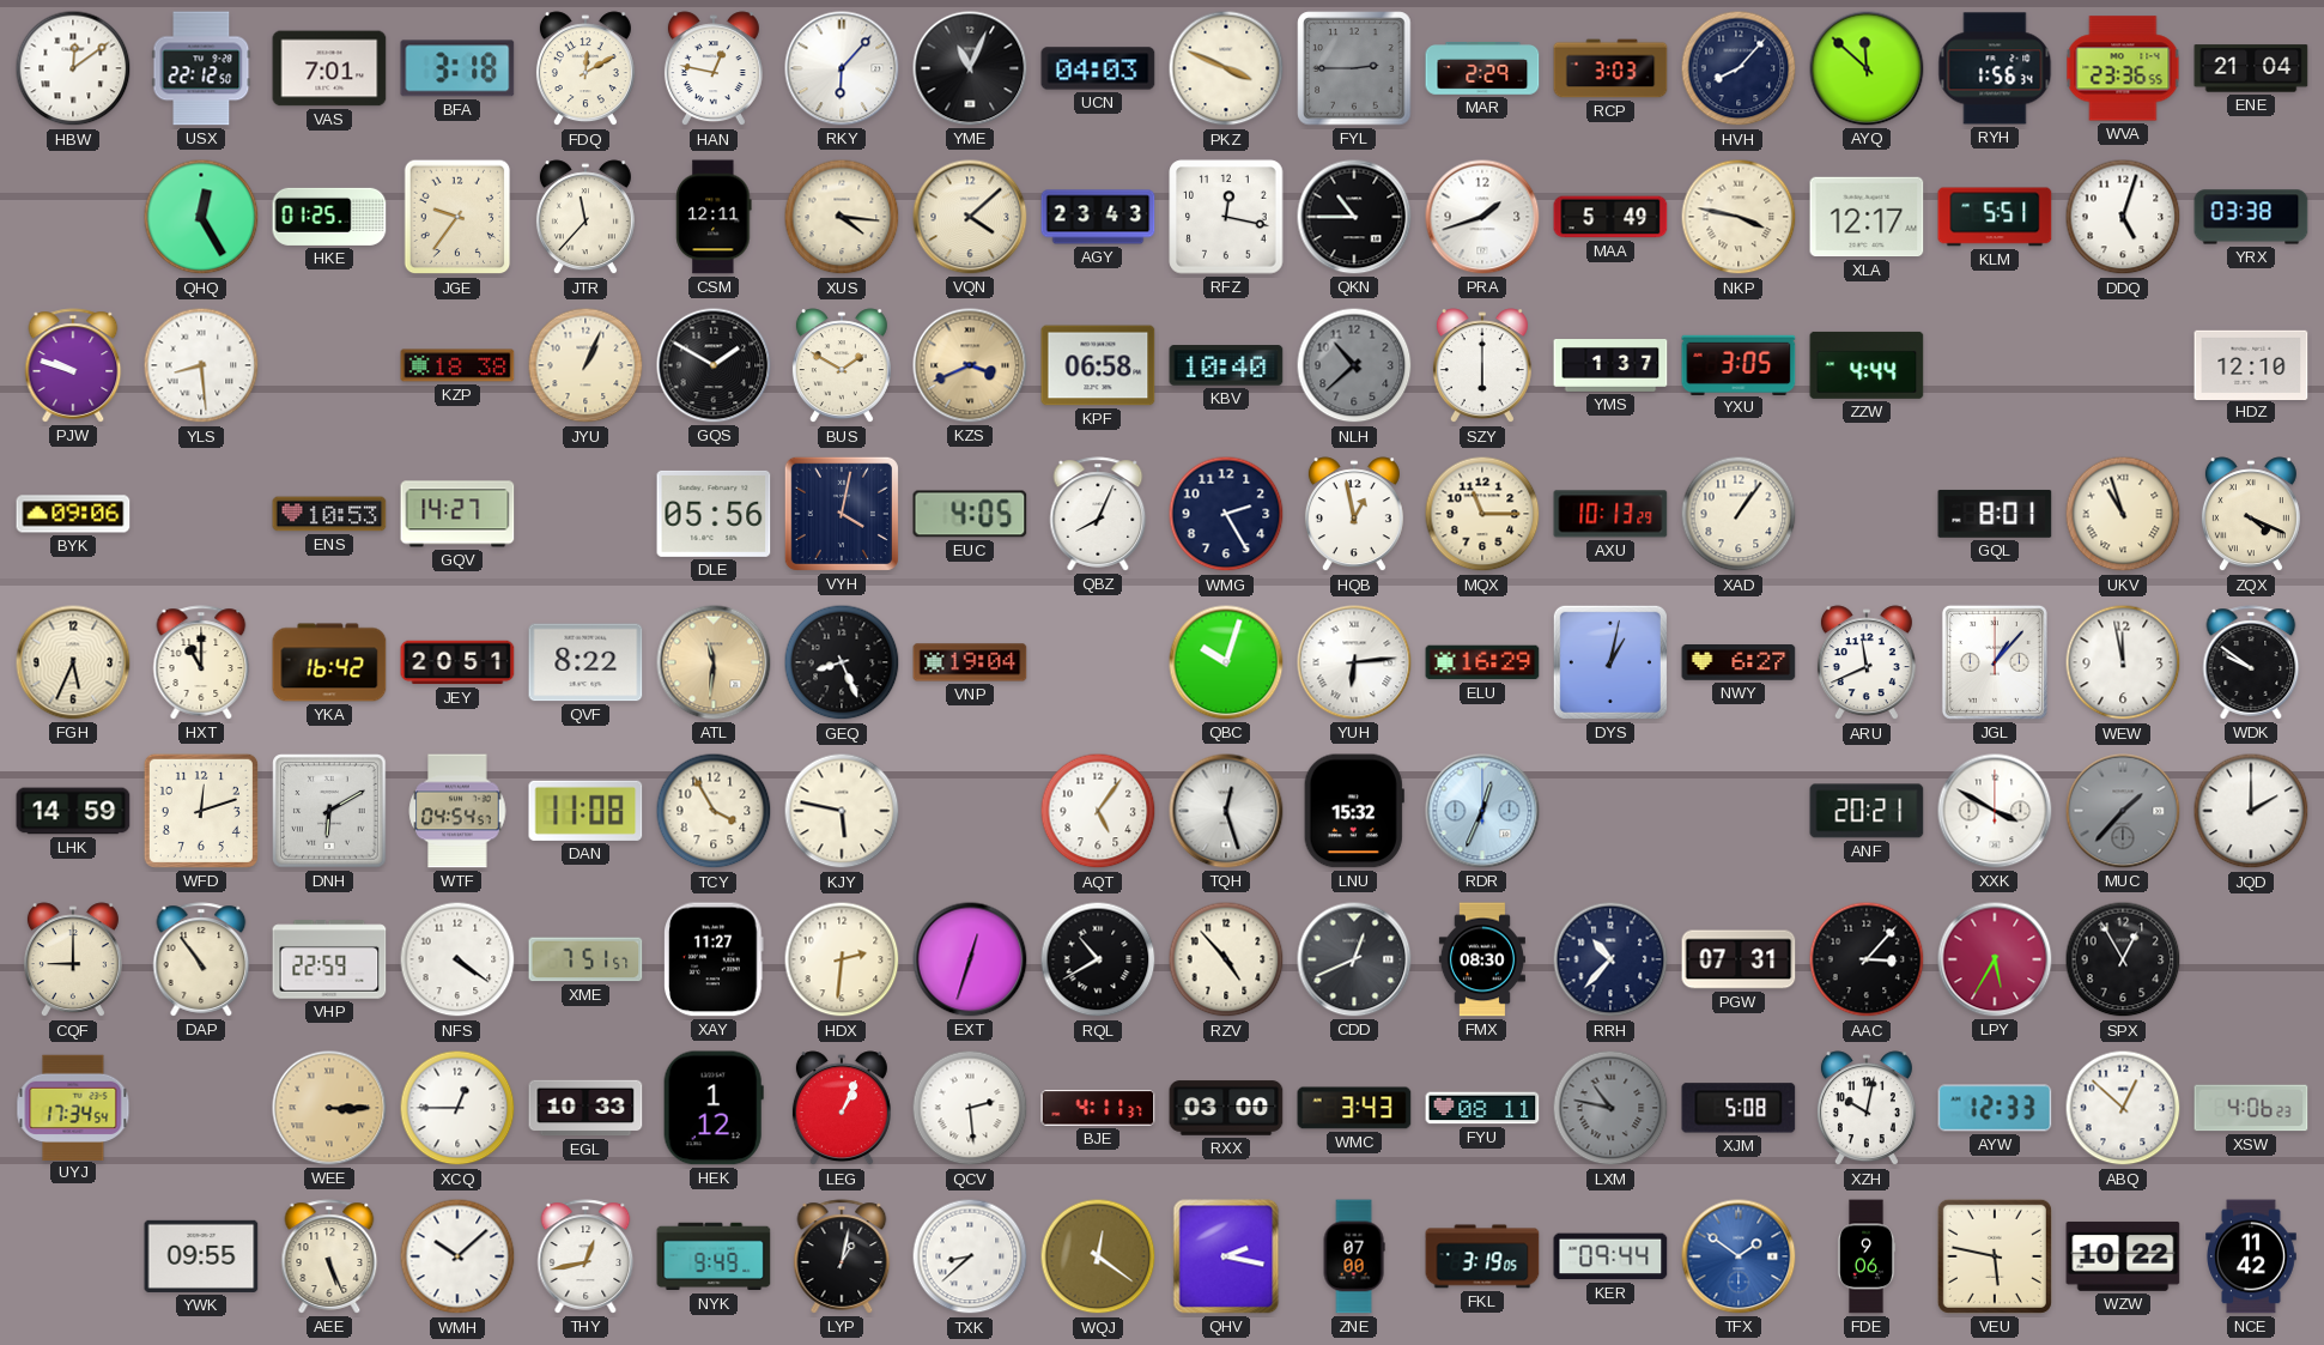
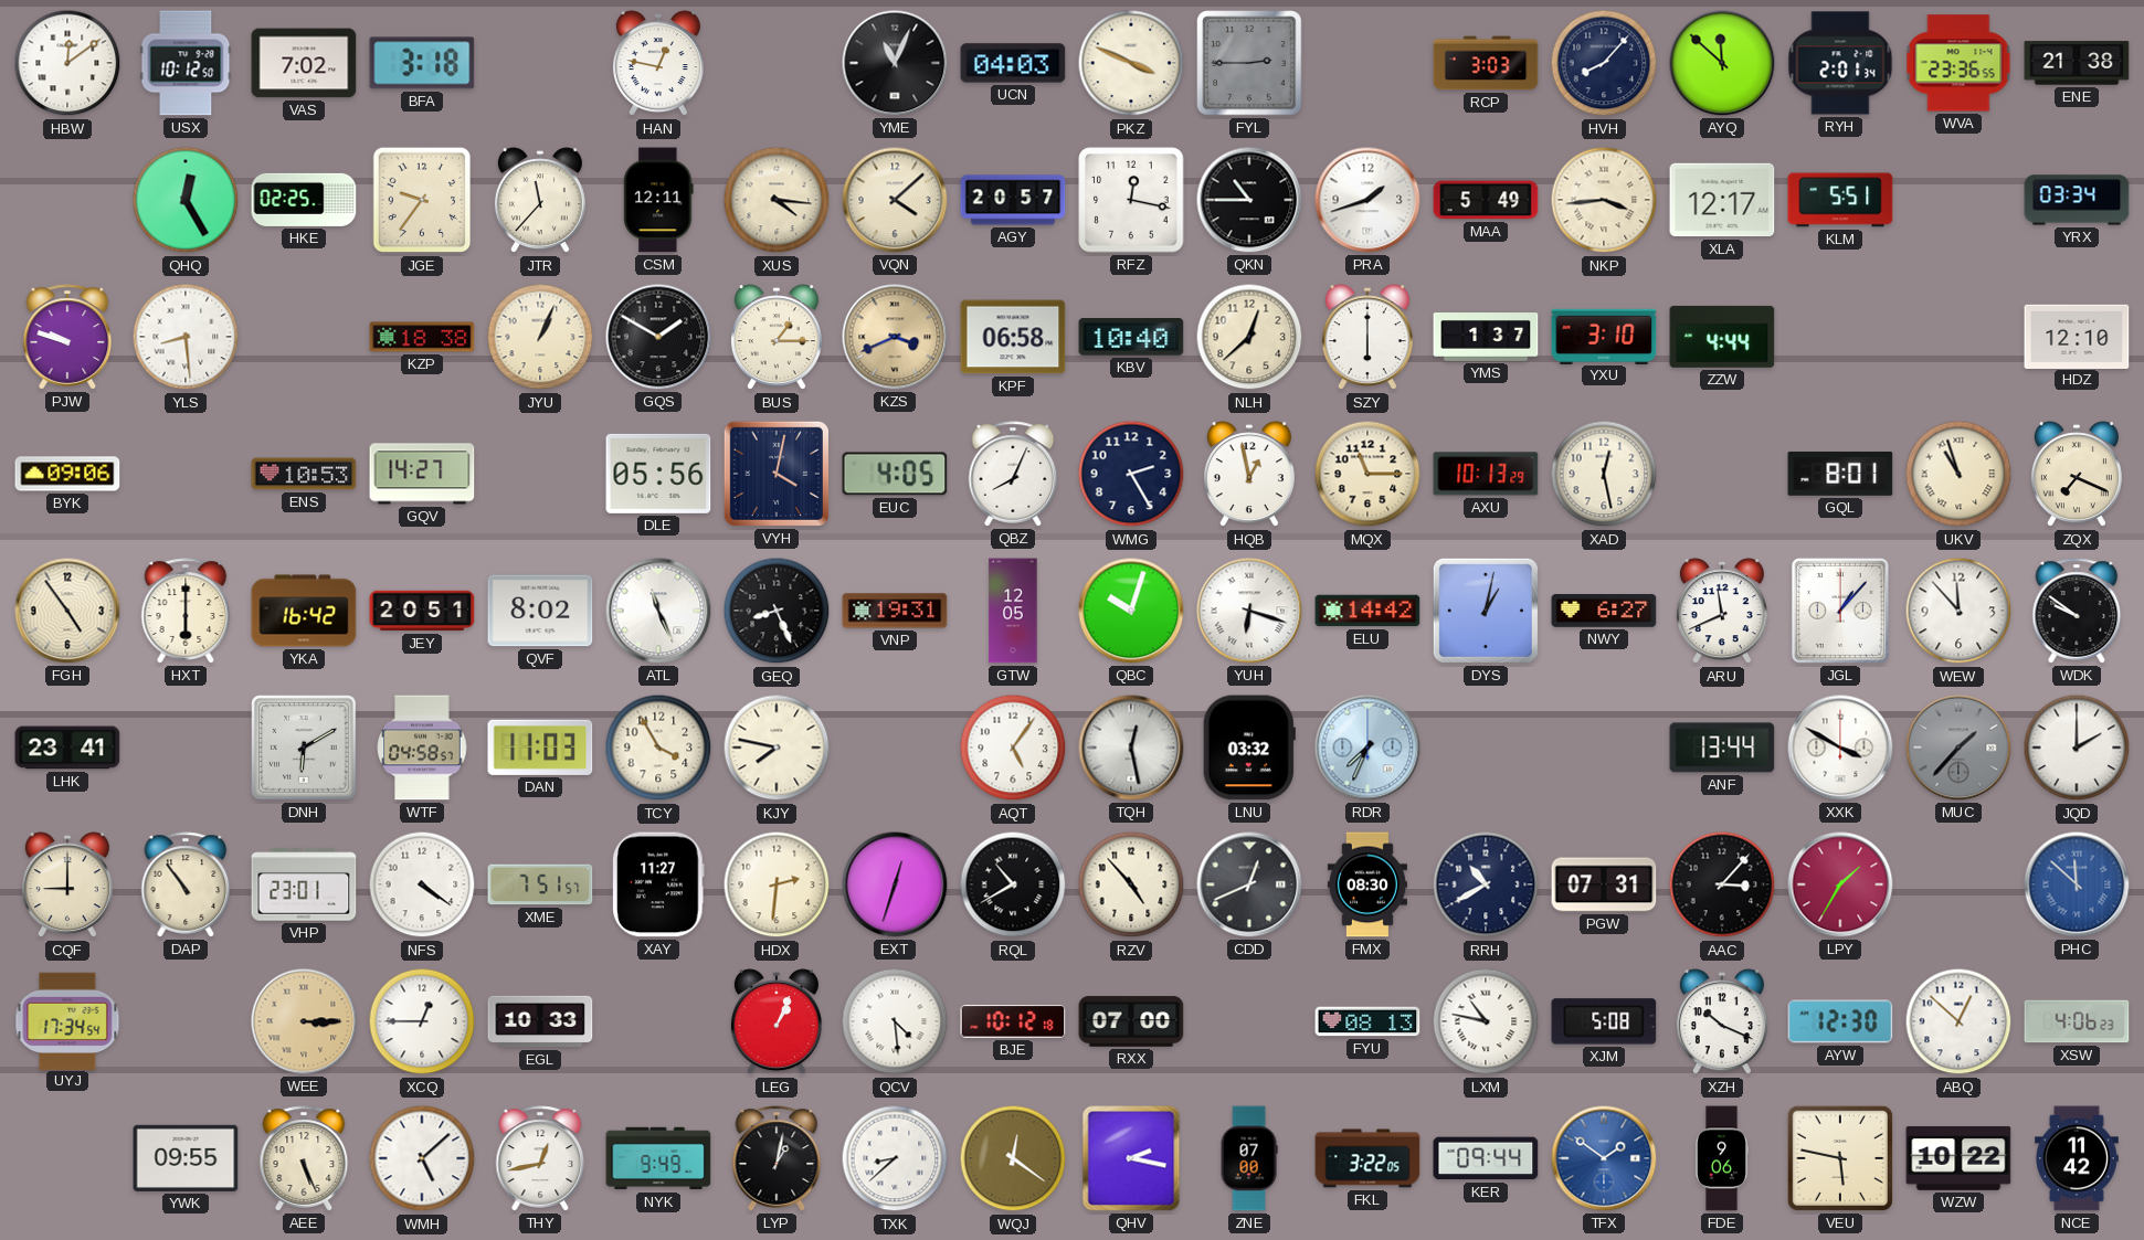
USX: 22:12 -> 10:12 (186, 63)
VAS: 7:01 -> 7:02 (304, 63)
FDQ: 12:10 -> none (585, 69)
RKY: 6:07 -> none (842, 68)
MAR: 2:29 -> none (1482, 69)
RYH: 1:56 -> 2:01 (1840, 63)
ENE: 21:04 -> 21:38 (2077, 63)
HKE: 01:25 -> 02:25 (304, 200)
AGY: 23:43 -> 20:57 (1013, 200)
NKP: 3:47 -> 3:44 (1604, 200)
DDQ: 5:03 -> none (2123, 217)
YRX: 03:38 -> 03:34 (2077, 200)
BUS: 1:50 -> 1:15 (777, 338)
NLH: 10:38 -> 12:38 (1249, 337)
NLH dial: grey -> cream (1249, 337)
YXU: 3:05 -> 3:10 (1604, 336)
XAD: 1:06 -> 12:28 (1604, 474)
ZQX: 4:19 -> 7:19 (2077, 475)
FGH: 5:34 -> 4:54 (67, 611)
HXT: 11:00 -> 6:00 (186, 611)
QVF: 8:22 -> 8:02 (540, 611)
ATL: 11:31 -> 11:26 (658, 611)
ATL dial: champagne -> white (658, 611)
VNP: 19:04 -> 19:31 (895, 611)
GTW: none -> 12:05 (1013, 611)
YUH: 6:14 -> 6:18 (1249, 611)
ELU: 16:29 -> 14:42 (1367, 611)
WEW: 11:58 -> 11:53 (1958, 611)
LHK: 14:59 -> 23:41 (67, 748)
WFD: 12:12 -> none (201, 811)
WTF: 04:54 -> 04:58 (422, 748)
DAN: 11:08 -> 11:03 (540, 748)
KJY: 5:47 -> 7:47 (777, 748)
TQH: 12:27 -> 12:28 (1131, 748)
LNU: 15:32 -> 03:32 (1249, 748)
RDR: 12:34 -> 7:34 (1367, 748)
ANF: 20:21 -> 13:44 (1722, 748)
VHP: 22:59 -> 23:01 (304, 884)
RRH: 10:37 -> 10:40 (1486, 884)
LPY: 5:35 -> 1:35 (1840, 884)
SPX: 12:55 -> none (2123, 959)
PHC: none -> 11:52 (2077, 884)
HEK: 1:12 -> none (714, 1108)
QCV: 2:29 -> 4:29 (895, 1021)
BJE: 4:11 -> 10:12 (1013, 1021)
RXX: 03:00 -> 07:00 (1131, 1021)
WMC: 3:43 -> none (1354, 1108)
FYU: 08:11 -> 08:13 (1367, 1021)
LXM dial: grey -> white (1486, 1021)
XZH: 10:02 -> 10:19 (1722, 1022)
AYW: 12:33 -> 12:30 (1840, 1021)
WMH: 10:08 -> 5:08 (422, 1158)
FKL: 3:19 -> 3:22 (1367, 1158)
